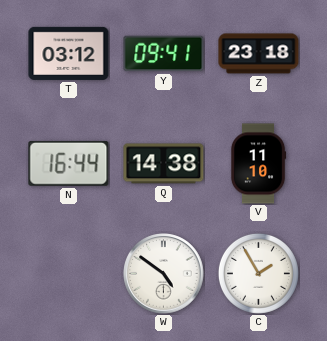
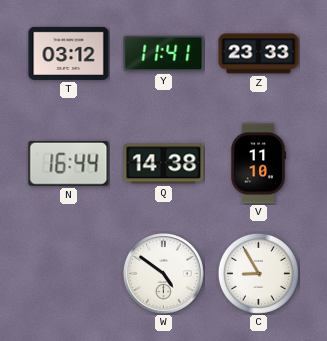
Y: 09:41 -> 11:41 (164, 54)
Z: 23:18 -> 23:33 (259, 54)
C: 1:55 -> 8:55 (258, 273)
